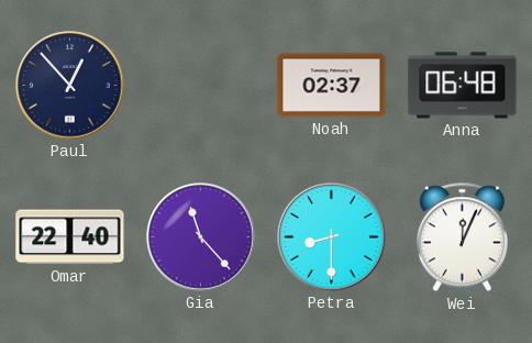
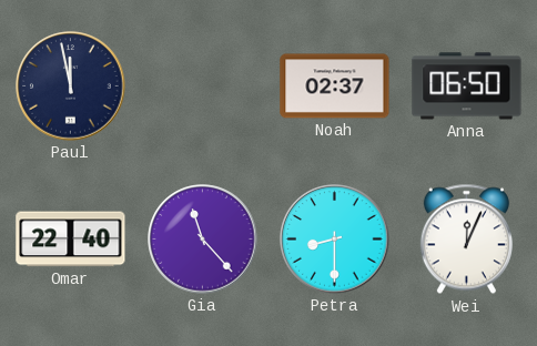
Paul: 12:53 -> 11:58 (71, 86)
Anna: 06:48 -> 06:50 (467, 86)
